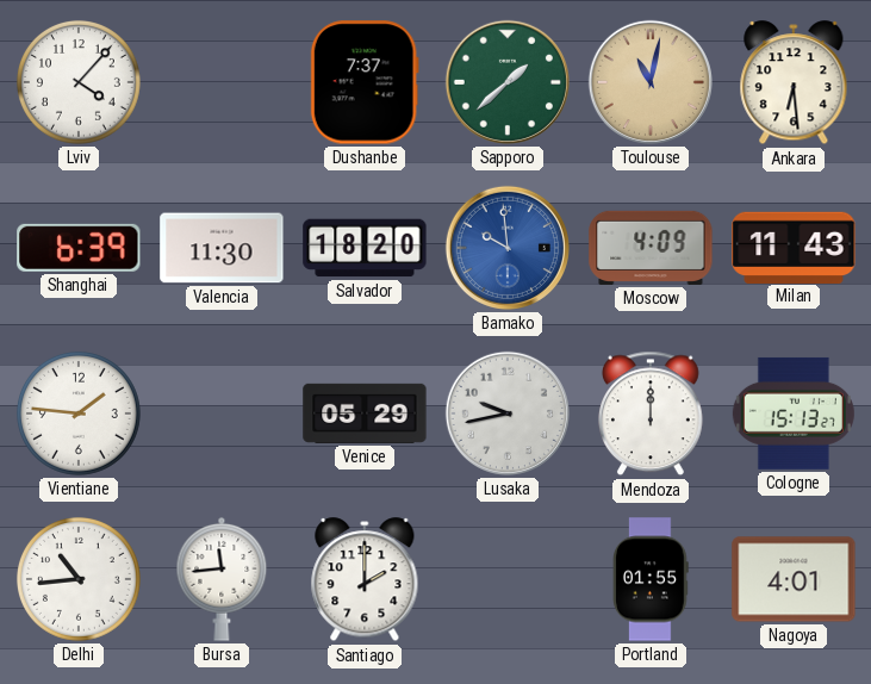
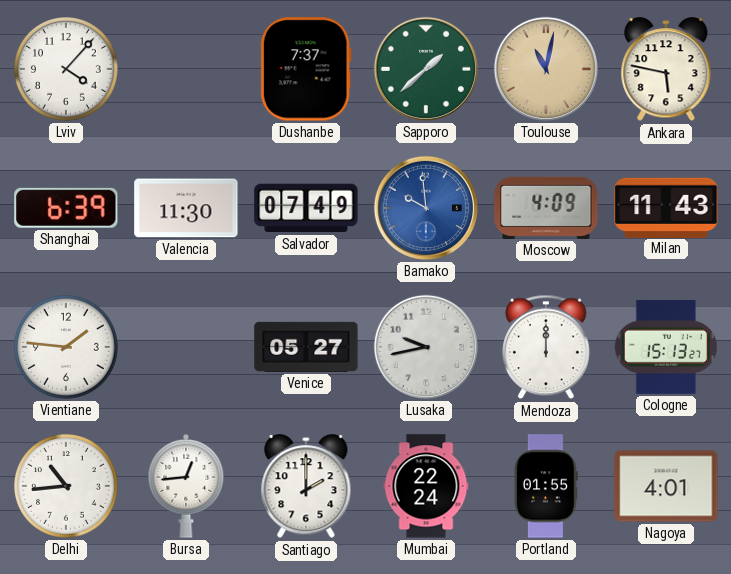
Ankara: 6:29 -> 5:47 (666, 70)
Salvador: 18:20 -> 07:49 (306, 208)
Venice: 05:29 -> 05:27 (306, 347)
Bursa: 11:44 -> 12:44 (186, 486)
Mumbai: none -> 22:24 (426, 486)
